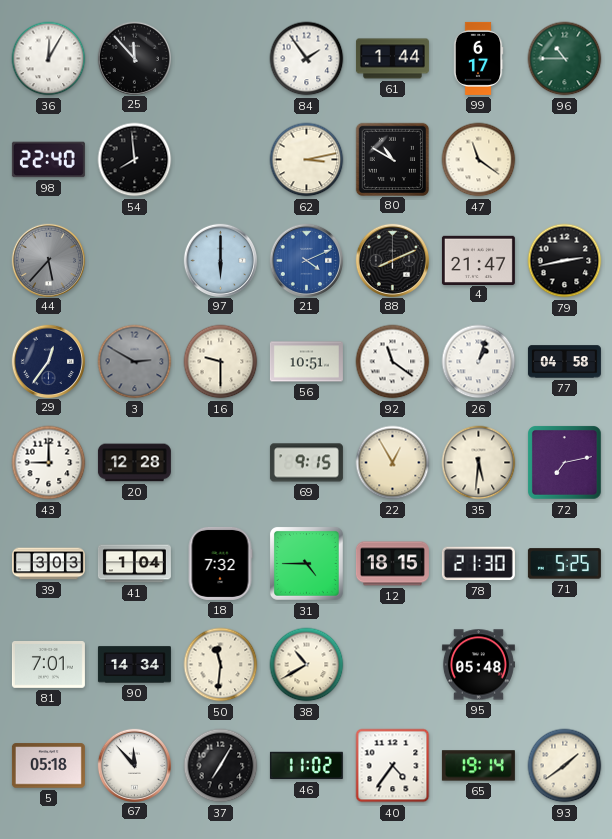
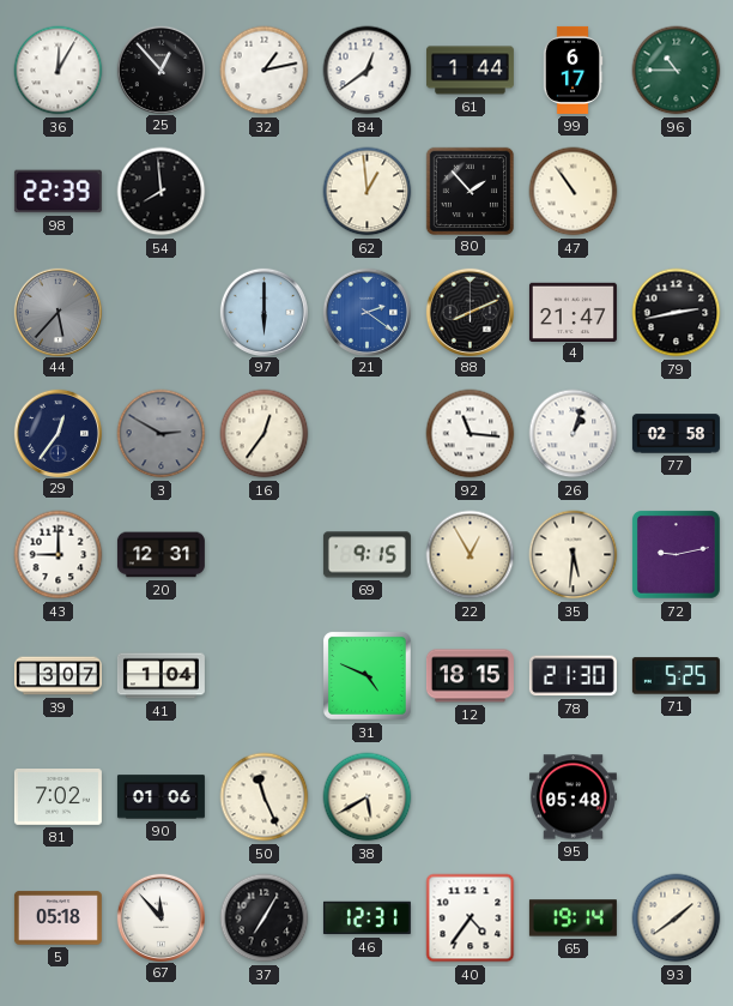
25: 11:53 -> 12:53 (160, 70)
32: none -> 1:13 (265, 71)
84: 1:54 -> 12:39 (368, 71)
98: 22:40 -> 22:39 (57, 192)
62: 3:13 -> 12:59 (368, 192)
80: 10:50 -> 1:53 (470, 191)
47: 11:21 -> 10:54 (574, 192)
21: 4:11 -> 2:21 (366, 312)
16: 9:30 -> 12:36 (265, 434)
56: 10:51 -> none (306, 362)
92: 11:21 -> 11:16 (471, 434)
77: 04:58 -> 02:58 (676, 434)
20: 12:28 -> 12:31 (160, 555)
72: 7:13 -> 9:13 (677, 555)
39: 3:03 -> 3:07 (57, 676)
18: 7:32 -> none (220, 563)
31: 4:45 -> 4:49 (366, 675)
81: 7:01 -> 7:02 (57, 797)
90: 14:34 -> 01:06 (160, 797)
50: 11:31 -> 11:26 (265, 797)
38: 10:40 -> 5:40 (368, 797)
46: 11:02 -> 12:31 (366, 918)
